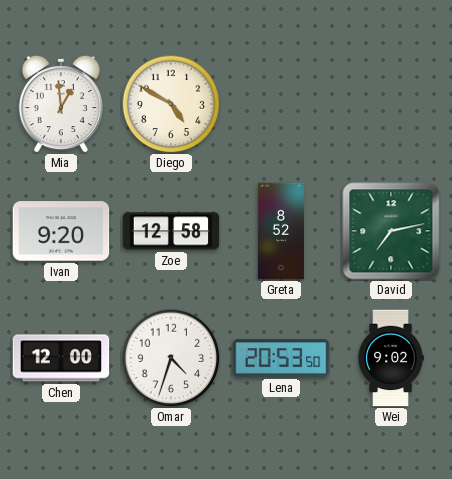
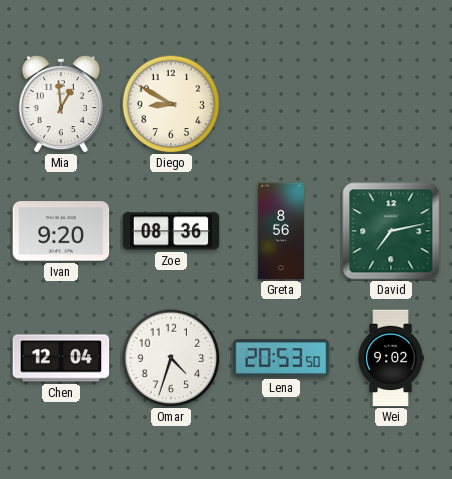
Diego: 4:50 -> 8:50 (171, 104)
Zoe: 12:58 -> 08:36 (171, 231)
Greta: 8:52 -> 8:56 (281, 231)
Chen: 12:00 -> 12:04 (61, 358)
